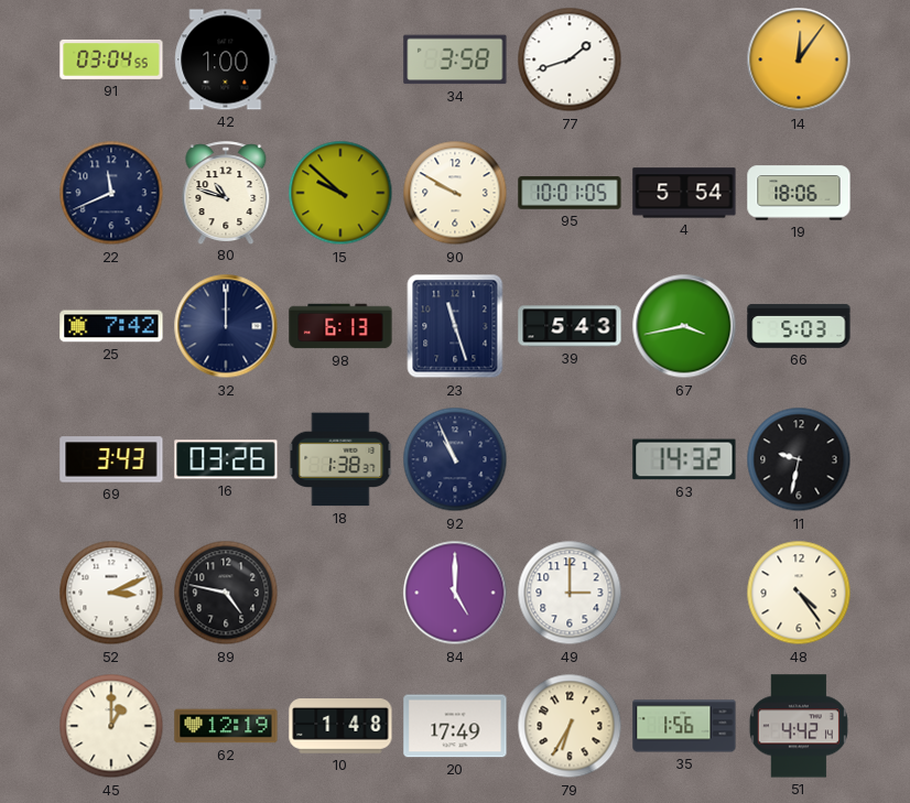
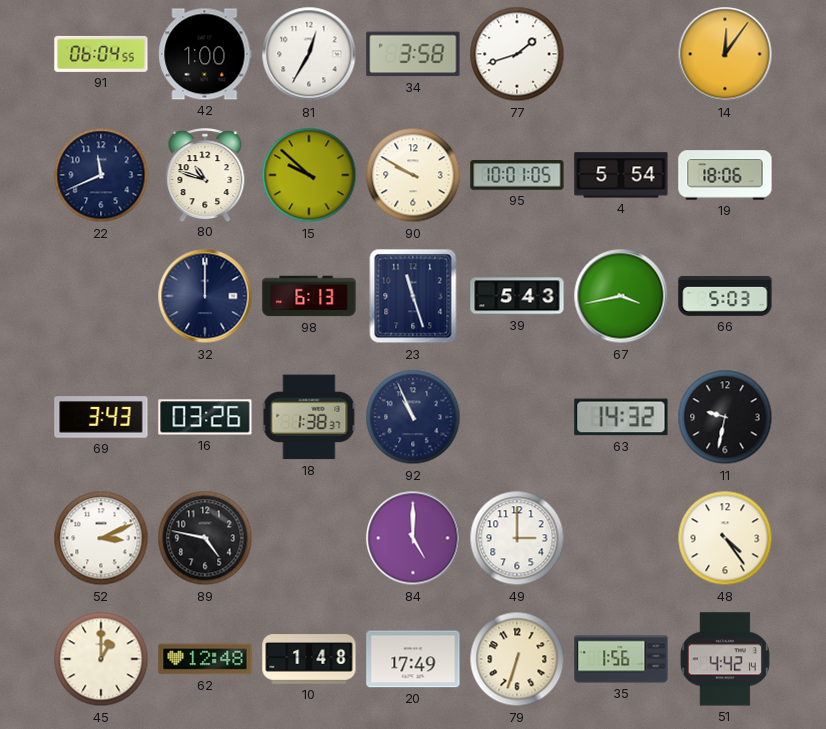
91: 03:04 -> 06:04 (101, 54)
81: none -> 12:35 (309, 54)
25: 7:42 -> none (111, 326)
62: 12:19 -> 12:48 (205, 659)
79: 6:35 -> 6:33 (517, 659)
